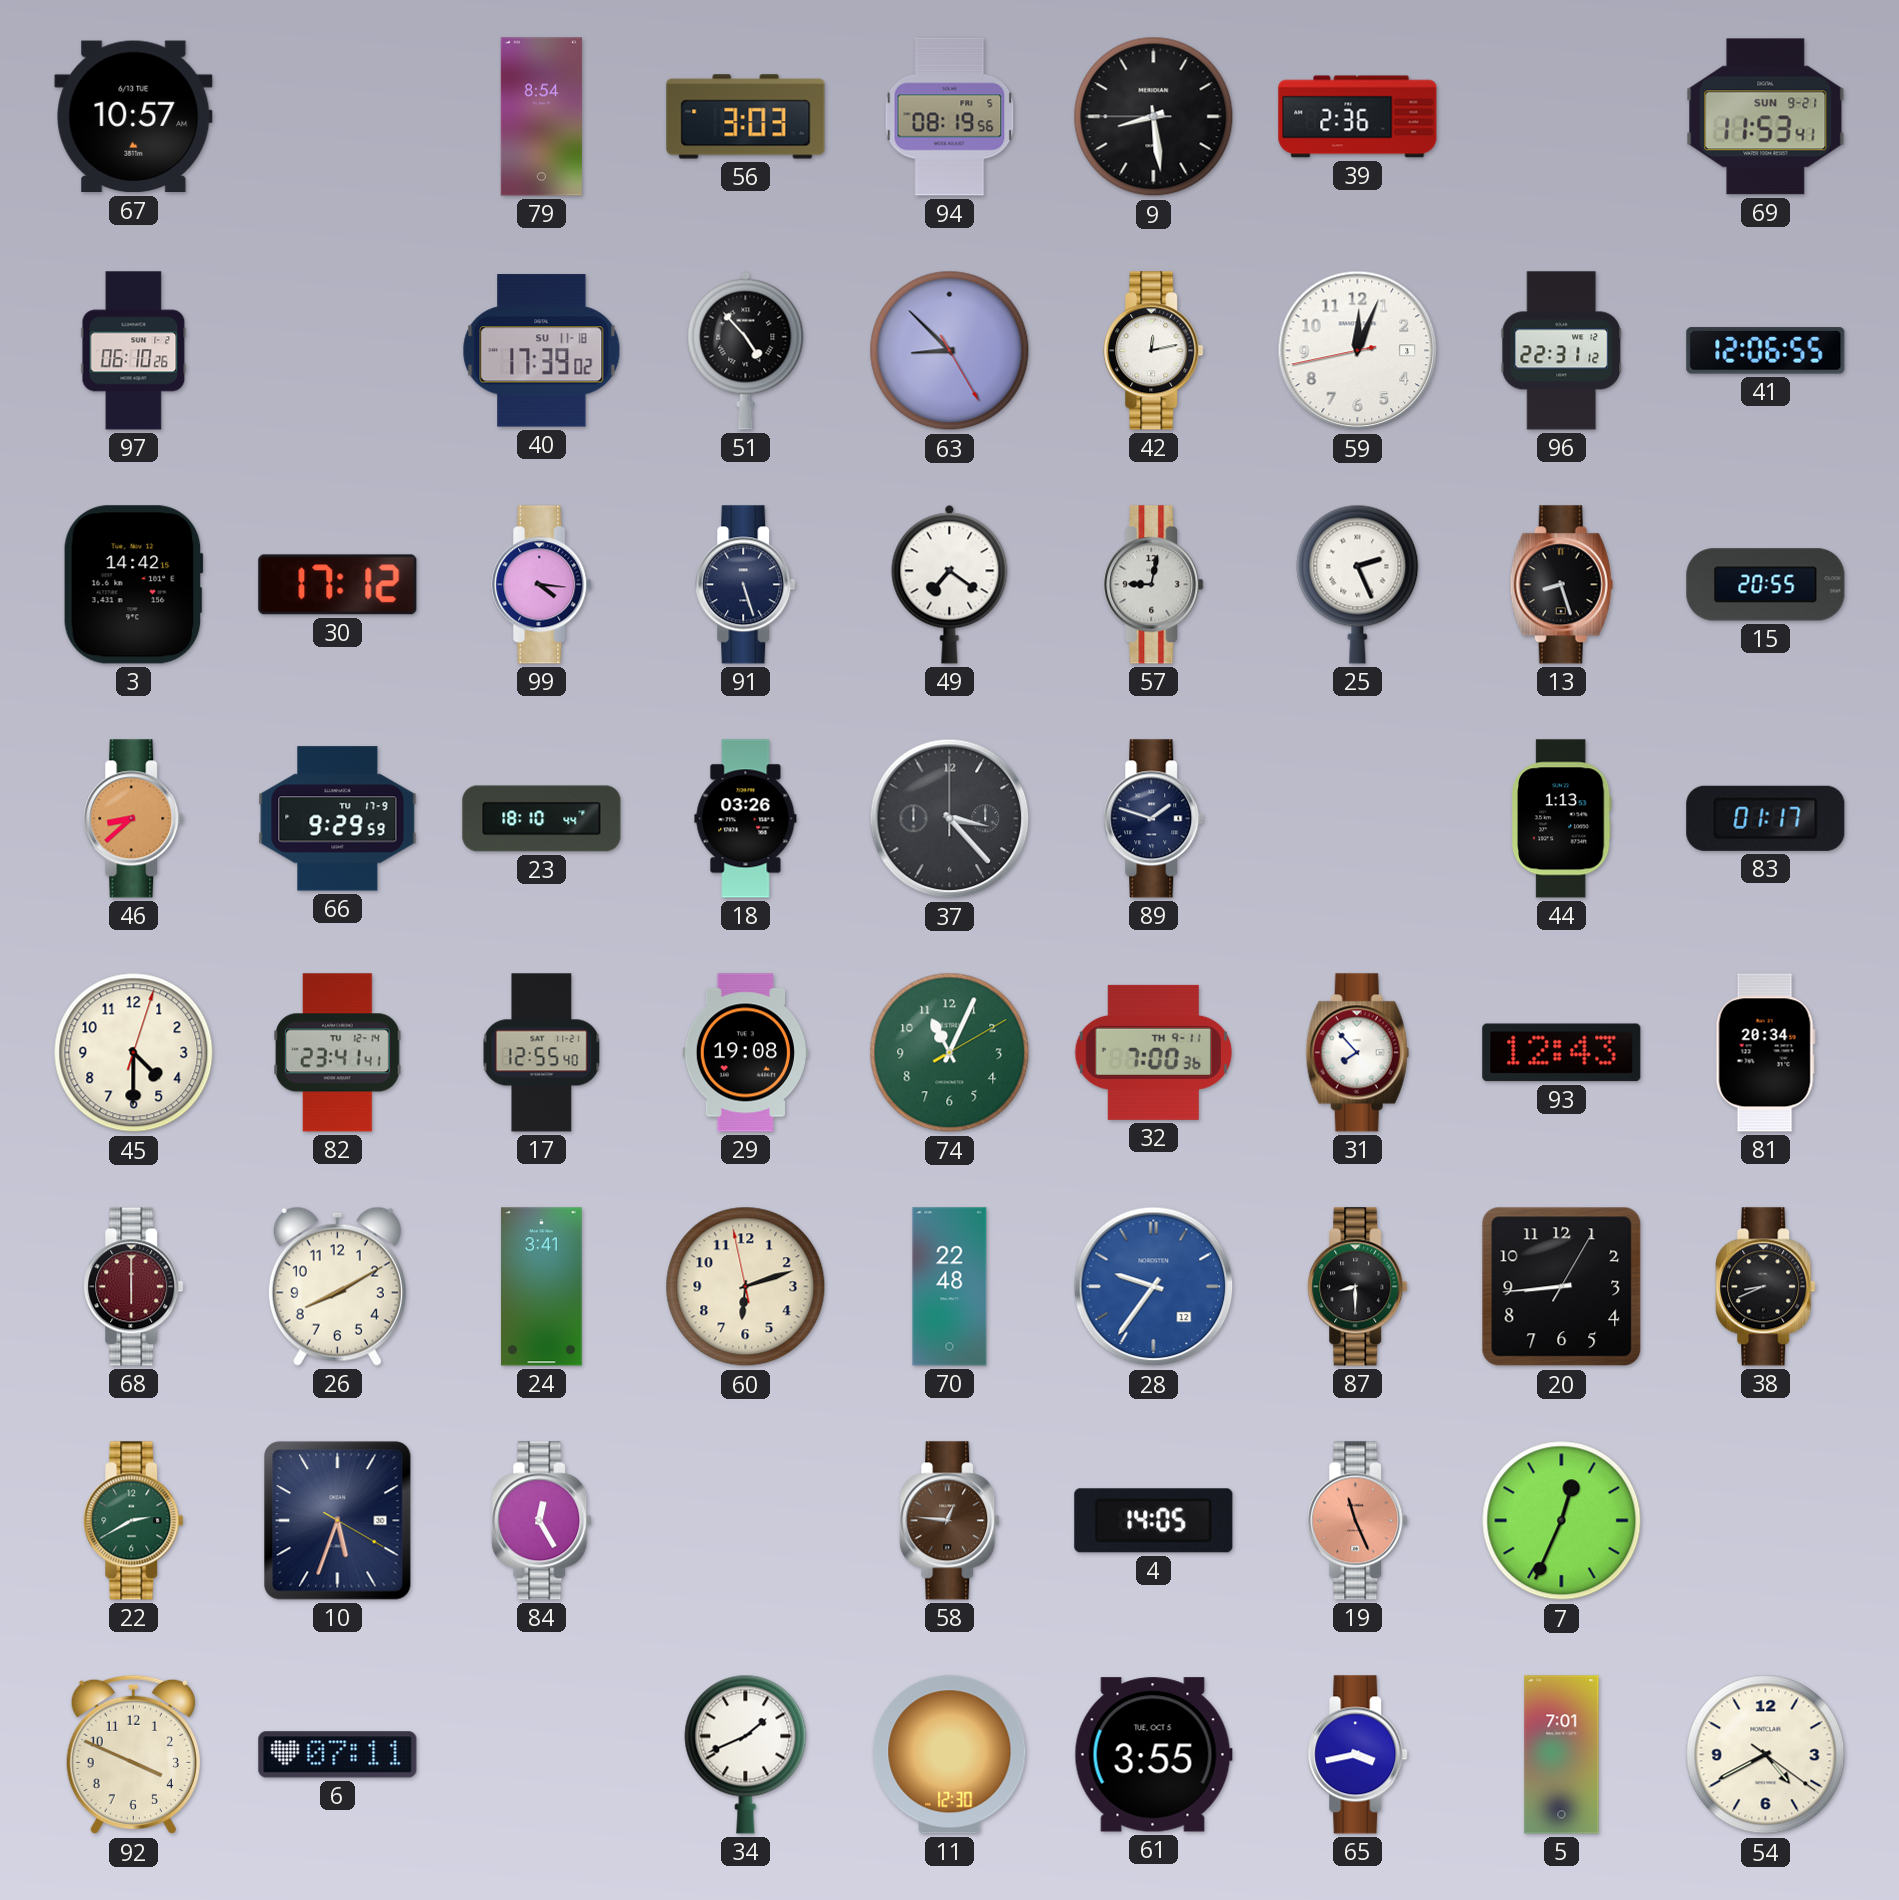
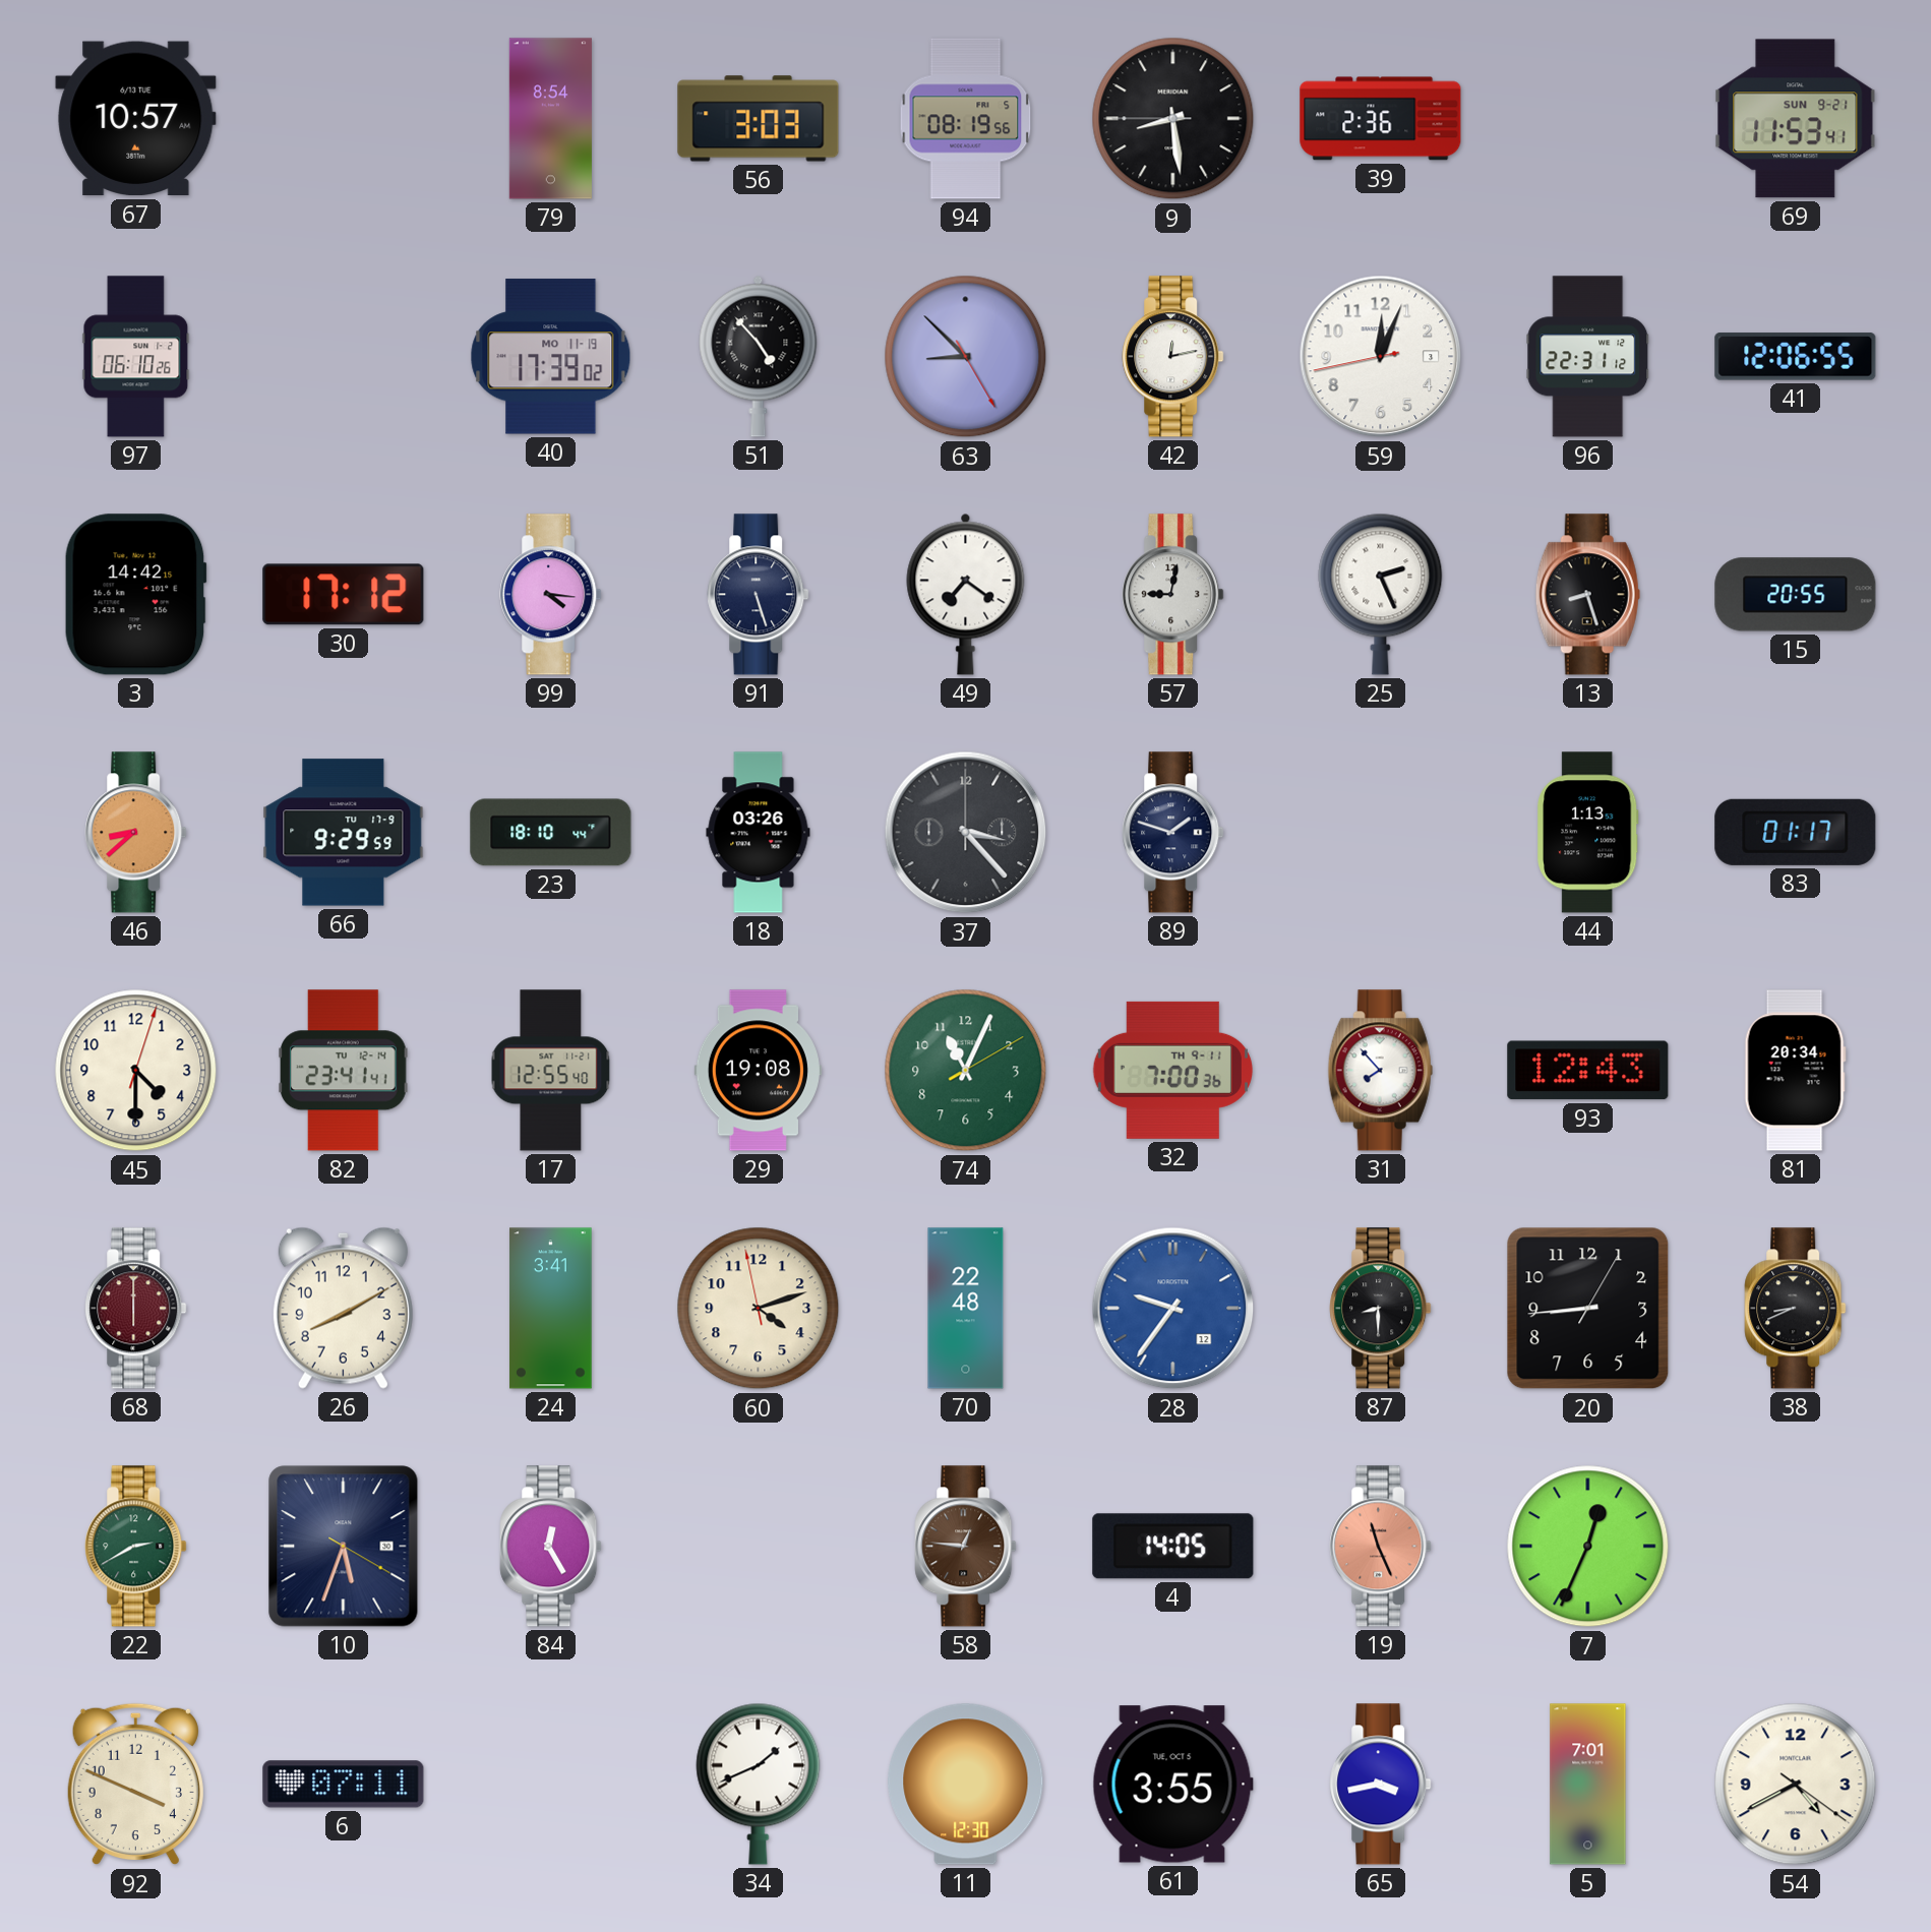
40 date: SU 11-18 -> MO 11-19 (551, 357)
60: 6:11 -> 4:11 (759, 1309)
